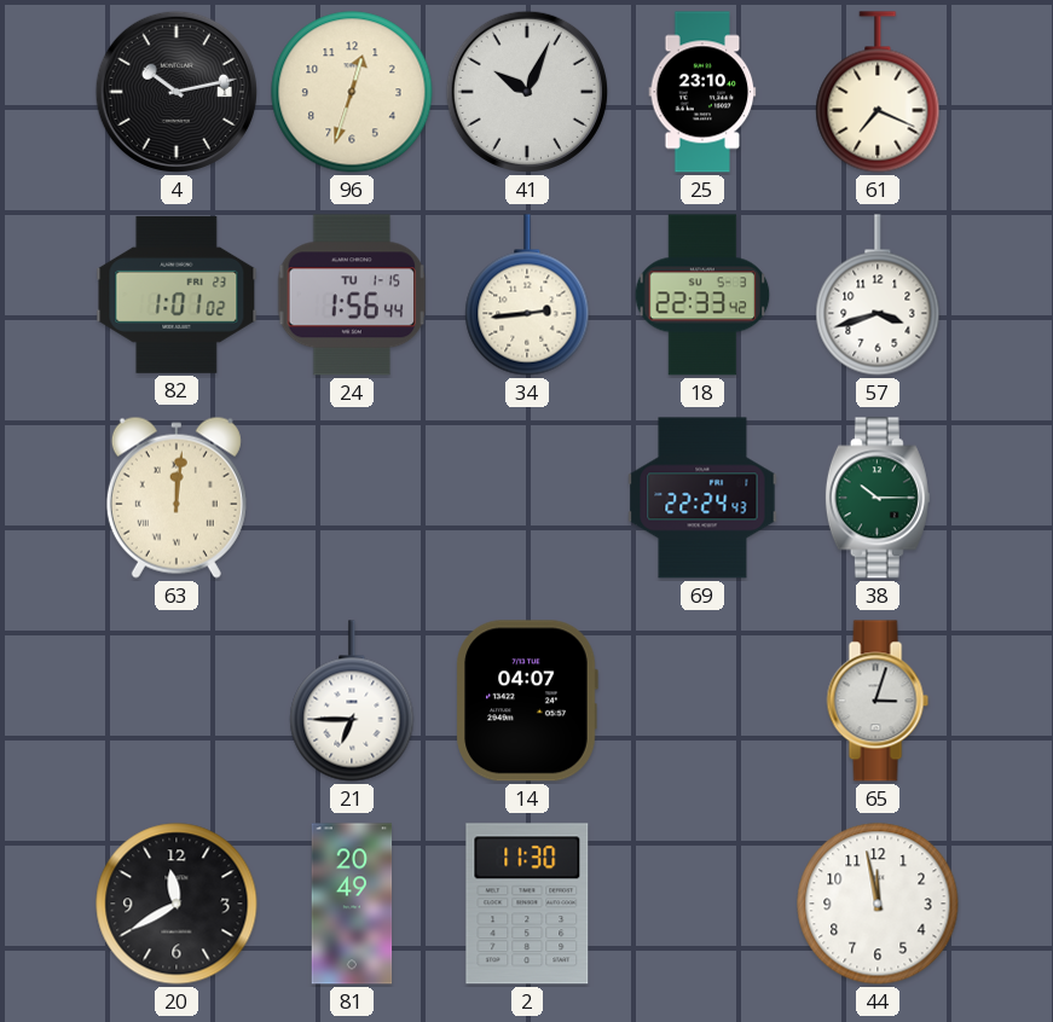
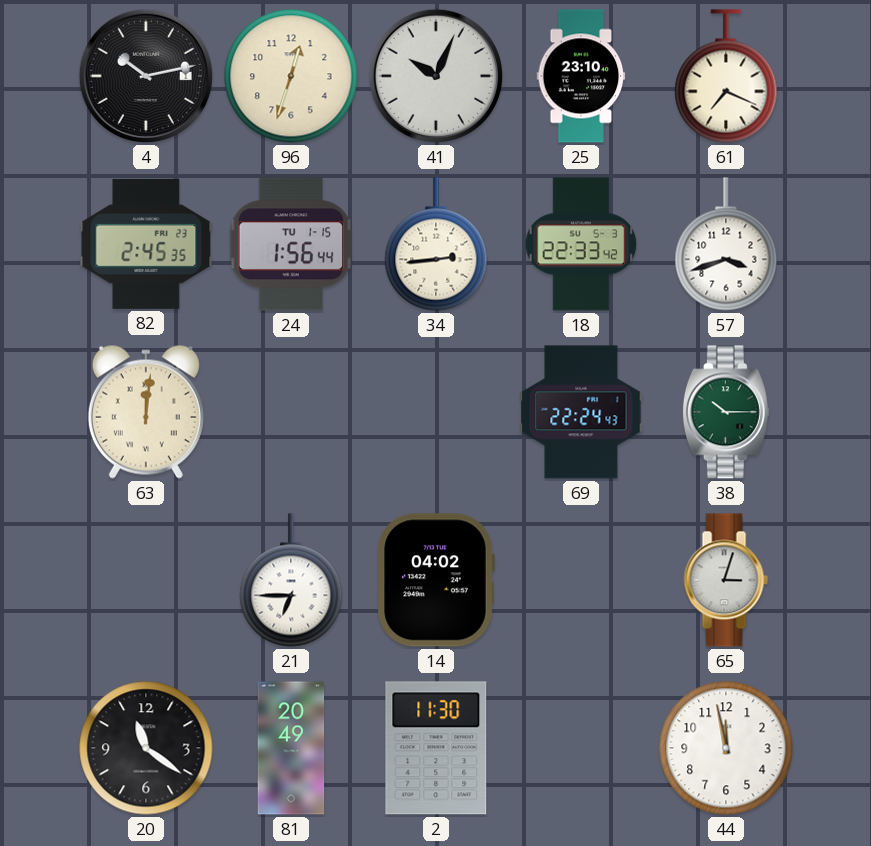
82: 1:01 -> 2:45 (146, 244)
14: 04:07 -> 04:02 (436, 580)
20: 11:40 -> 11:21 (146, 748)
